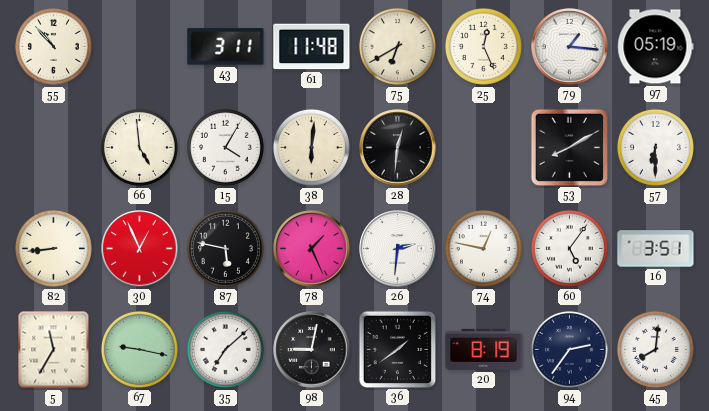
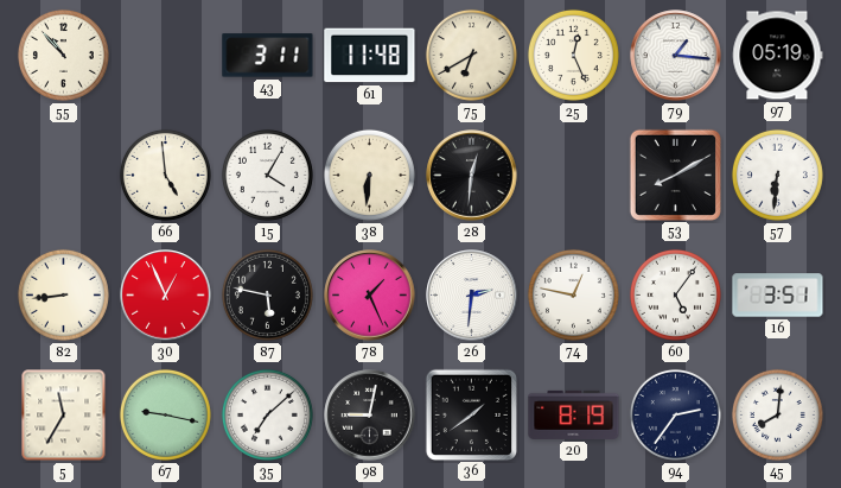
38: 6:01 -> 6:31 (369, 175)
57: 6:30 -> 6:31 (777, 175)
